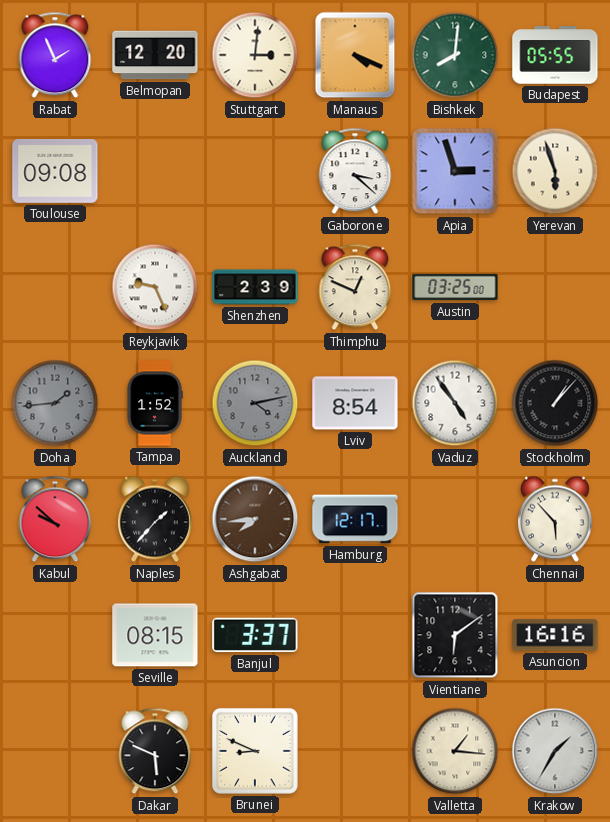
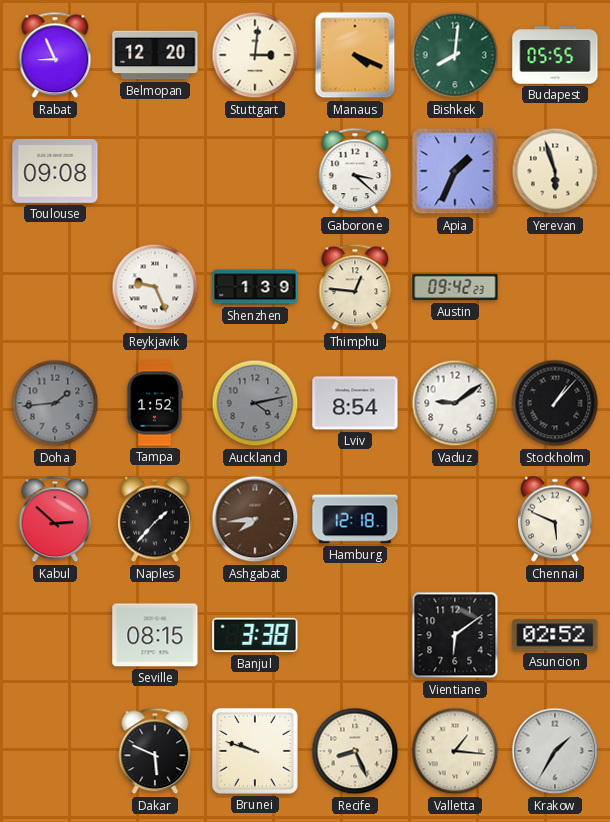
Rabat: 1:56 -> 8:56 (55, 55)
Apia: 2:57 -> 1:34 (455, 171)
Shenzhen: 2:39 -> 1:39 (255, 287)
Thimphu: 12:49 -> 12:46 (355, 287)
Austin: 03:25 -> 09:42 (455, 287)
Vaduz: 4:54 -> 9:09 (455, 403)
Kabul: 9:52 -> 2:52 (55, 519)
Hamburg: 12:17 -> 12:18 (355, 519)
Chennai: 5:53 -> 5:49 (556, 519)
Banjul: 3:37 -> 3:38 (255, 635)
Asuncion: 16:16 -> 02:52 (555, 635)
Brunei: 8:49 -> 9:48 (255, 751)
Recife: none -> 8:26 (355, 751)
